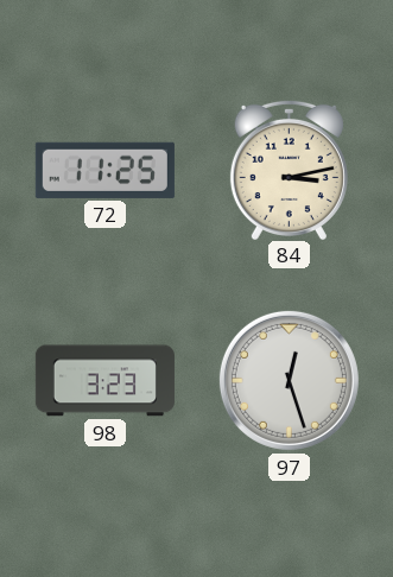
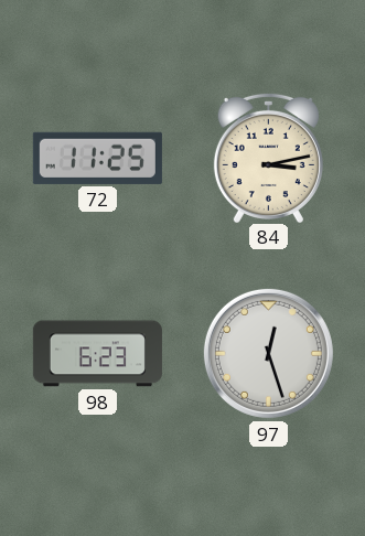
98: 3:23 -> 6:23 (97, 354)
